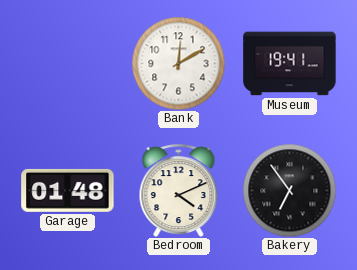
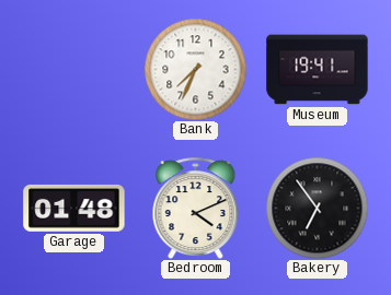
Bank: 12:10 -> 7:34 (195, 69)
